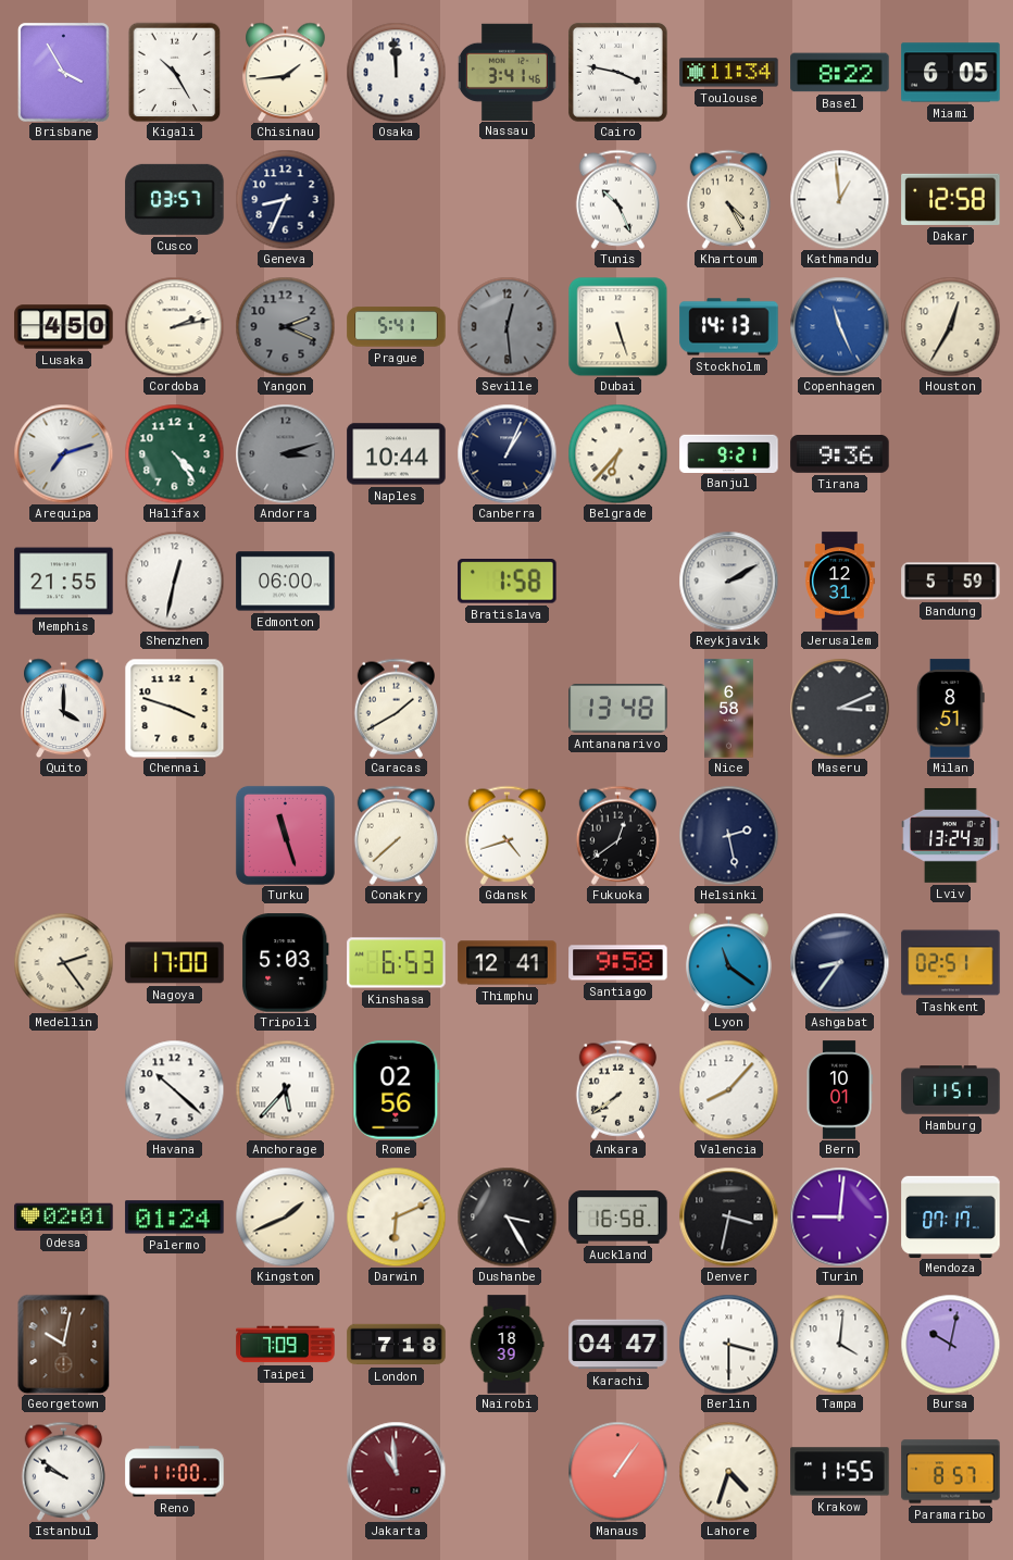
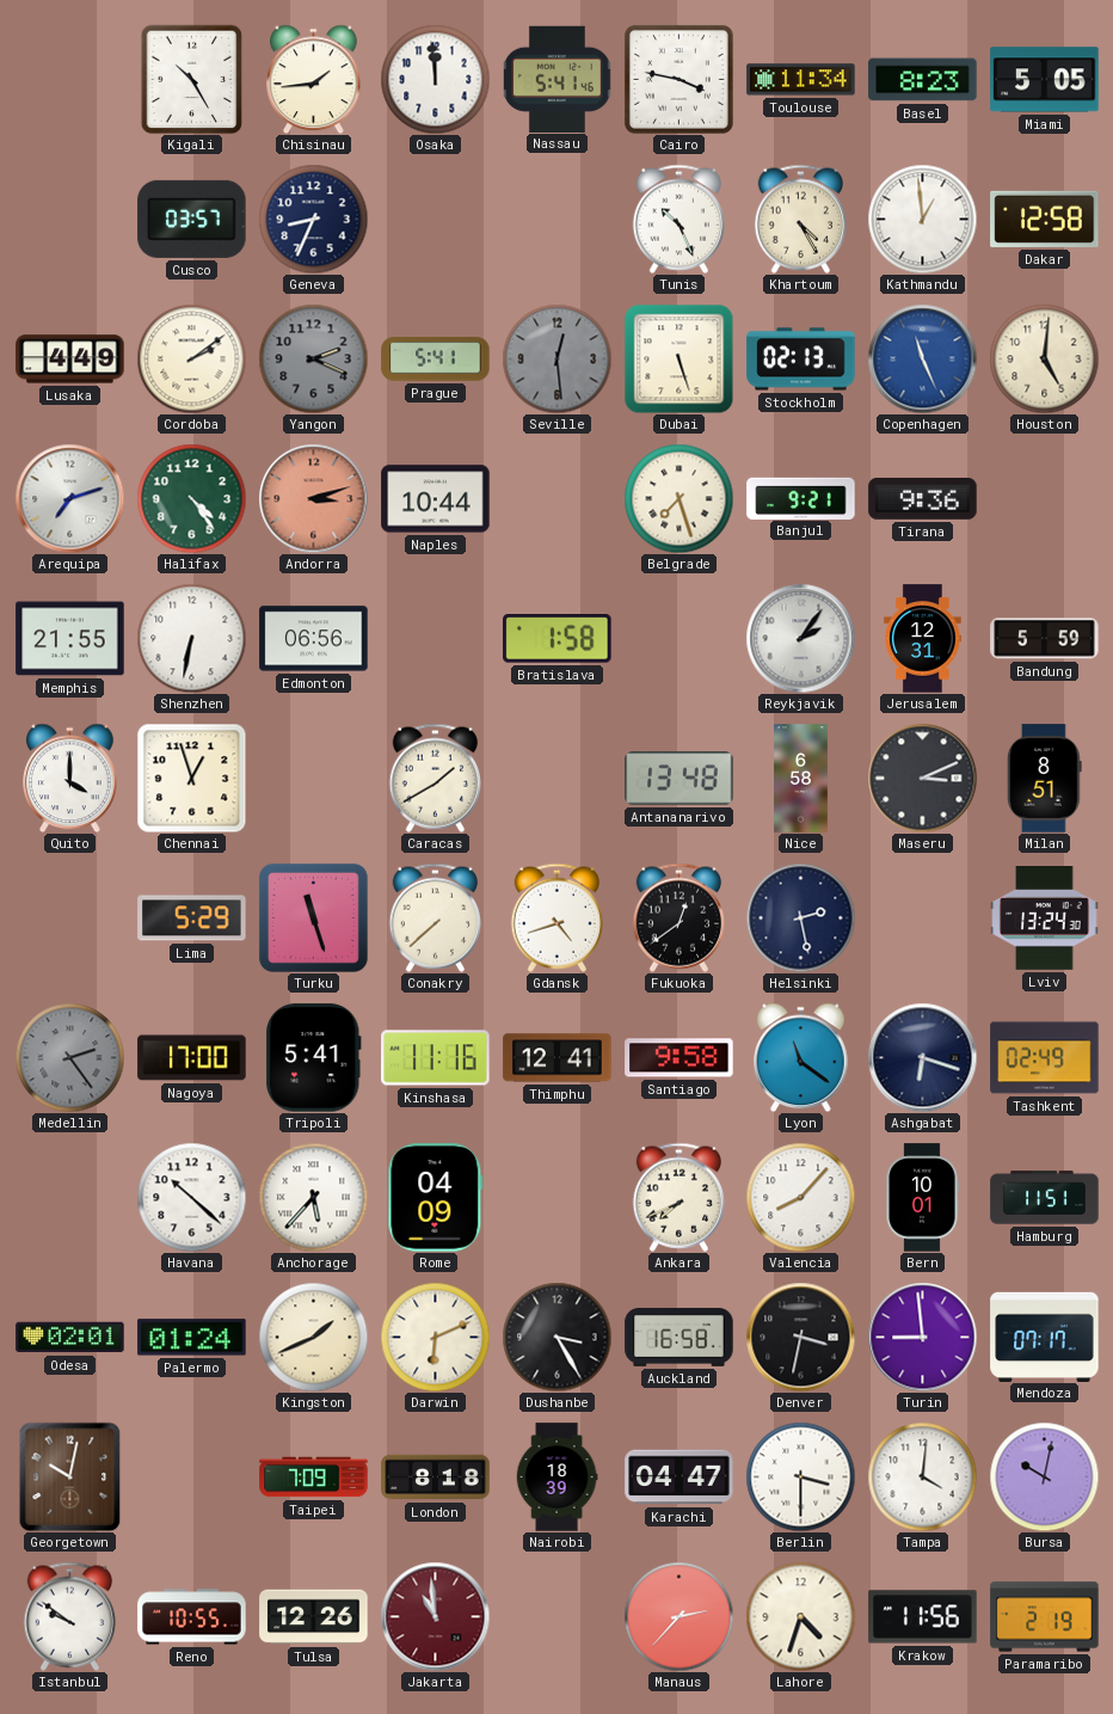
Brisbane: 3:55 -> none (63, 72)
Nassau: 3:41 -> 5:41 (556, 79)
Basel: 8:22 -> 8:23 (923, 80)
Miami: 6:05 -> 5:05 (1045, 80)
Lusaka: 4:50 -> 4:49 (70, 360)
Cordoba: 2:13 -> 2:09 (191, 358)
Stockholm: 14:13 -> 02:13 (801, 360)
Houston: 12:35 -> 5:01 (1044, 358)
Andorra dial: grey -> salmon (313, 498)
Canberra: 1:04 -> none (506, 453)
Belgrade: 6:37 -> 7:27 (678, 498)
Shenzhen: 12:32 -> 6:32 (191, 638)
Edmonton: 06:00 -> 06:56 (314, 639)
Reykjavik: 2:10 -> 2:06 (800, 638)
Chennai: 3:48 -> 12:57 (191, 778)
Lima: none -> 5:29 (192, 919)
Medellin dial: cream -> grey (69, 1057)
Tripoli: 5:03 -> 5:41 (314, 1058)
Kinshasa: 6:53 -> 11:16 (436, 1058)
Ashgabat: 8:36 -> 6:18 (922, 1057)
Tashkent: 02:51 -> 02:49 (1045, 1058)
Rome: 02:56 -> 04:09 (436, 1198)
Ankara: 7:39 -> 7:41 (678, 1197)
Turin: 9:01 -> 8:59 (922, 1337)
London: 7:18 -> 8:18 (436, 1478)
Reno: 11:00 -> 10:55 (192, 1617)
Tulsa: none -> 12:26 (314, 1617)
Manaus: 1:06 -> 2:37 (678, 1616)
Krakow: 11:55 -> 11:56 (923, 1617)
Paramaribo: 8:57 -> 2:19 (1045, 1617)
